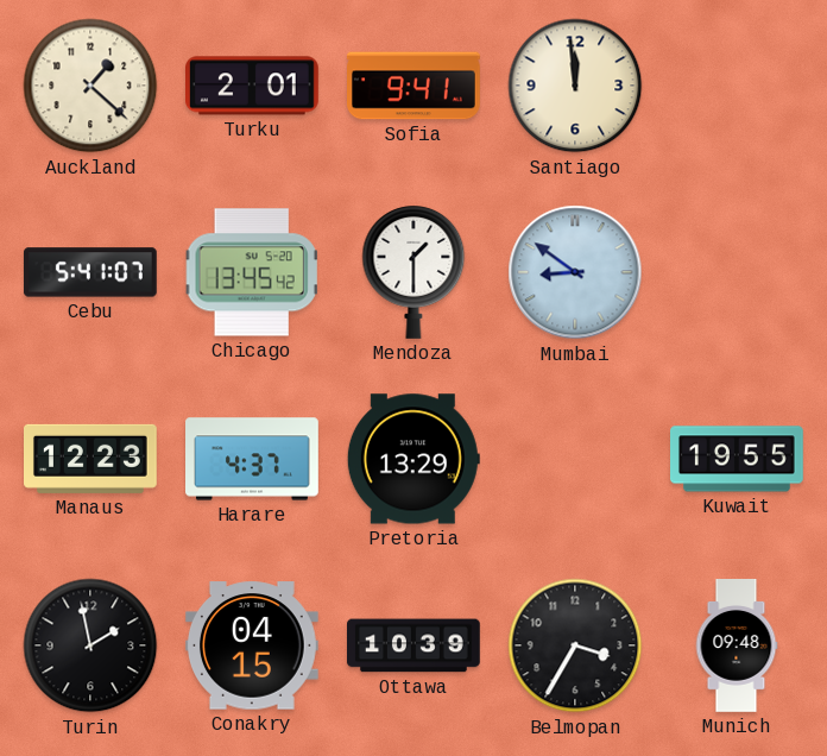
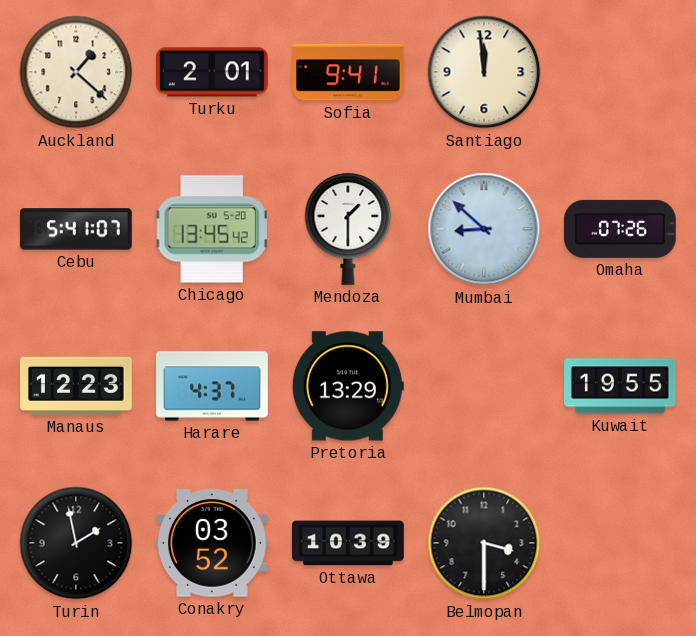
Mumbai: 8:51 -> 8:52 (484, 229)
Omaha: none -> 07:26 (620, 229)
Conakry: 04:15 -> 03:52 (212, 543)
Belmopan: 3:35 -> 3:30 (484, 543)
Munich: 09:48 -> none (737, 647)
